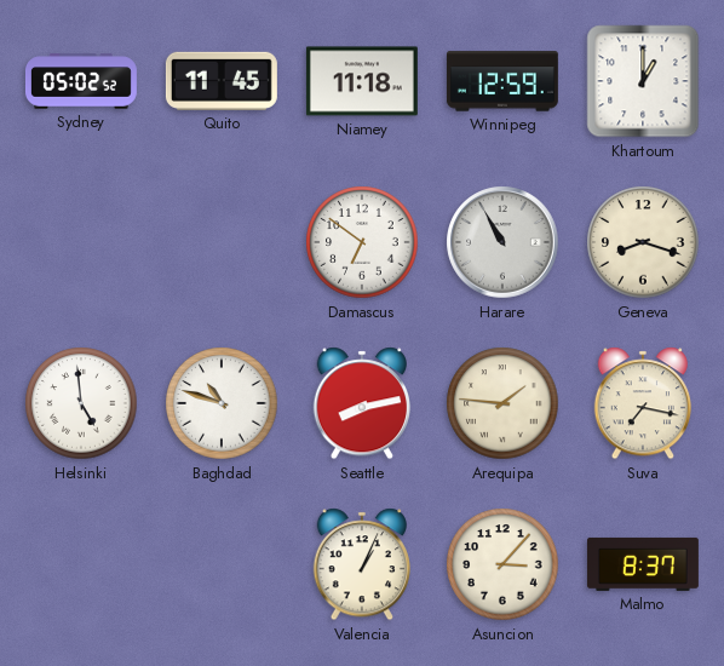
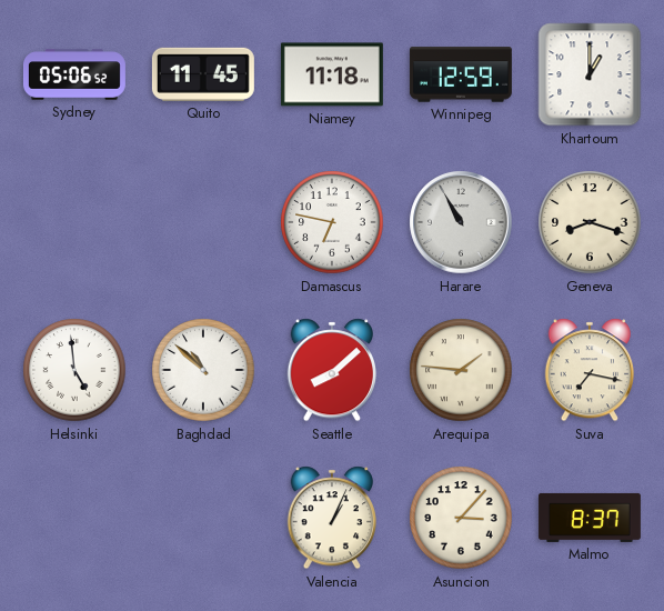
Sydney: 05:02 -> 05:06 (74, 74)
Damascus: 6:51 -> 6:47 (332, 222)
Baghdad: 10:48 -> 10:52 (203, 370)
Seattle: 8:13 -> 8:08 (331, 370)
